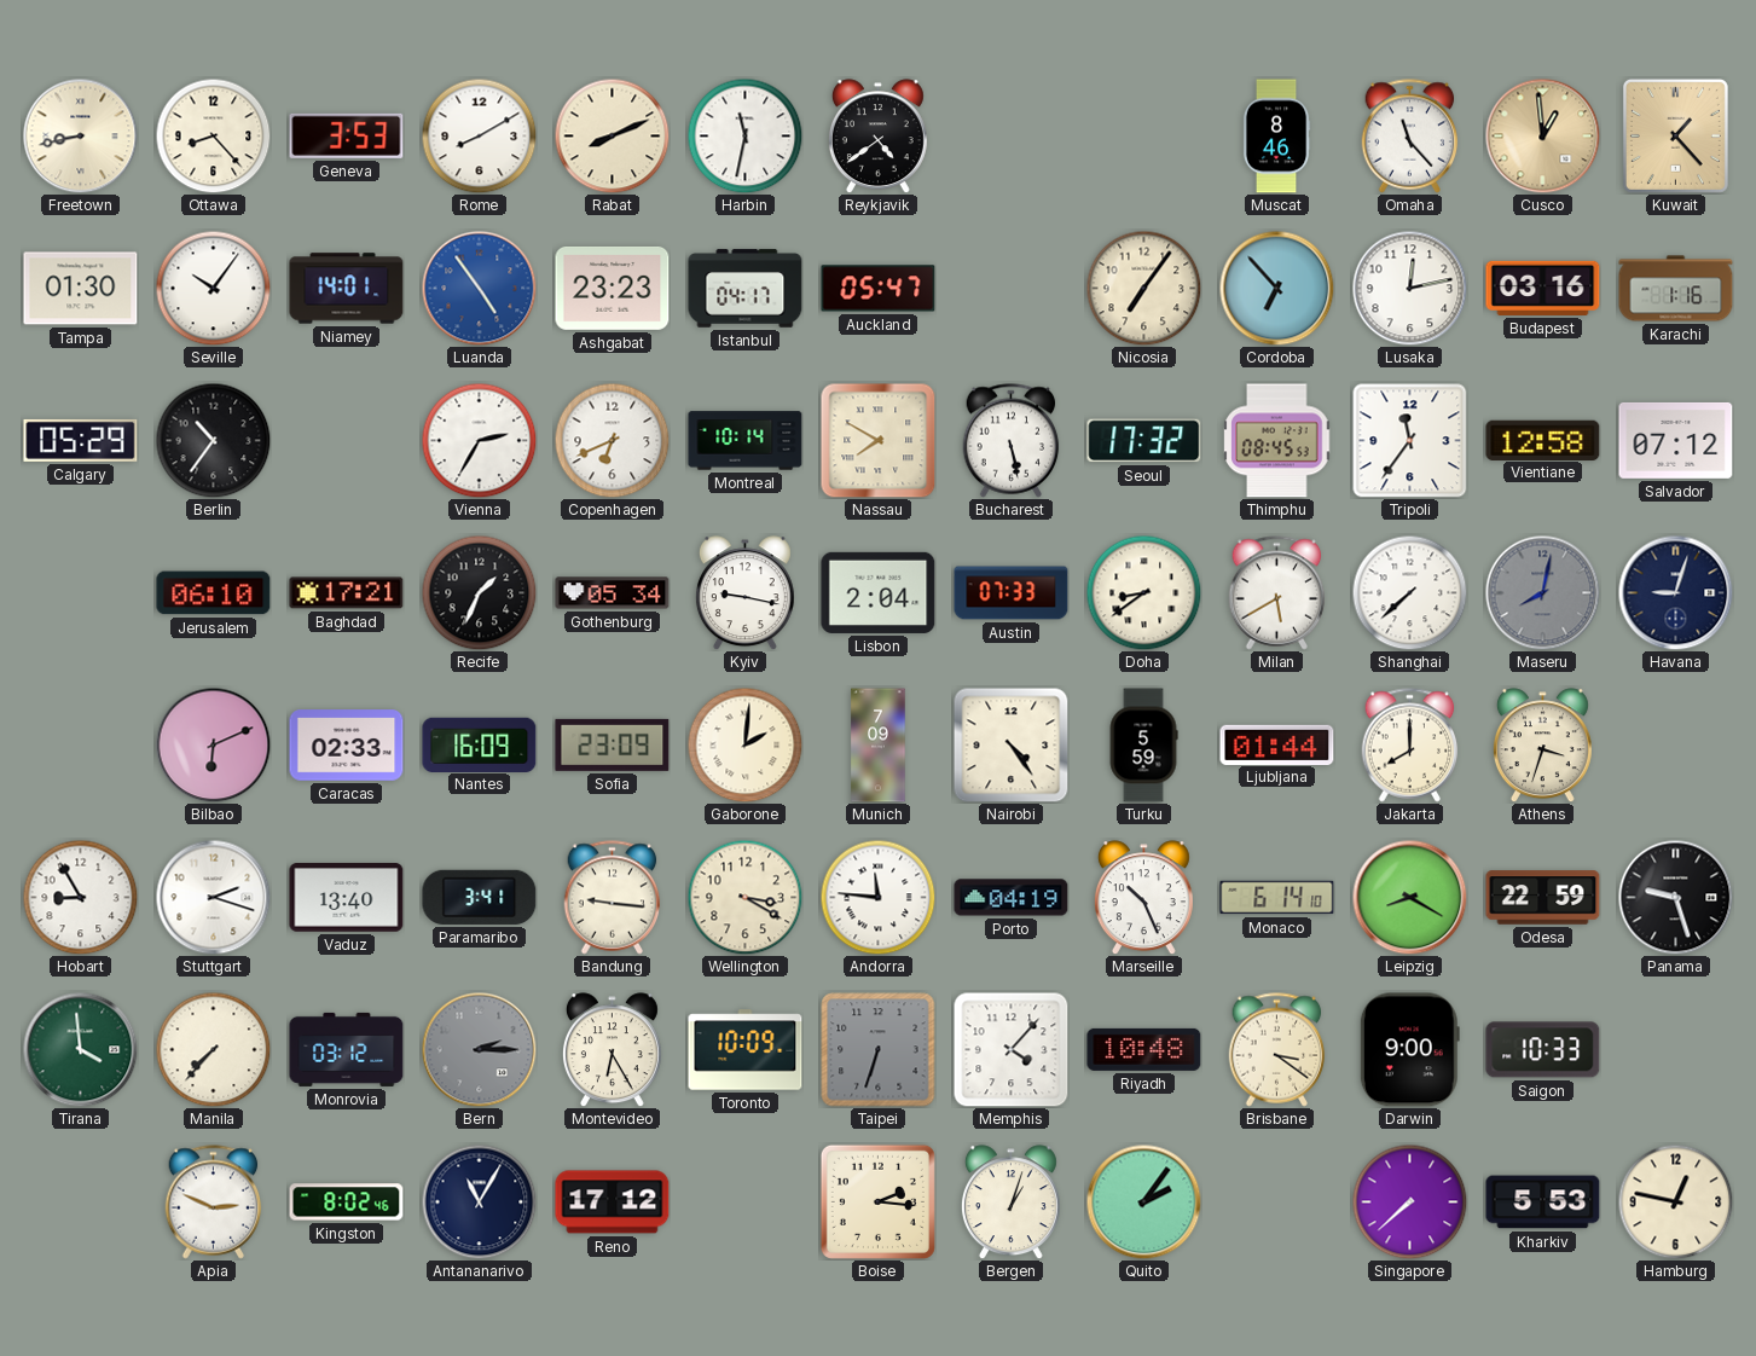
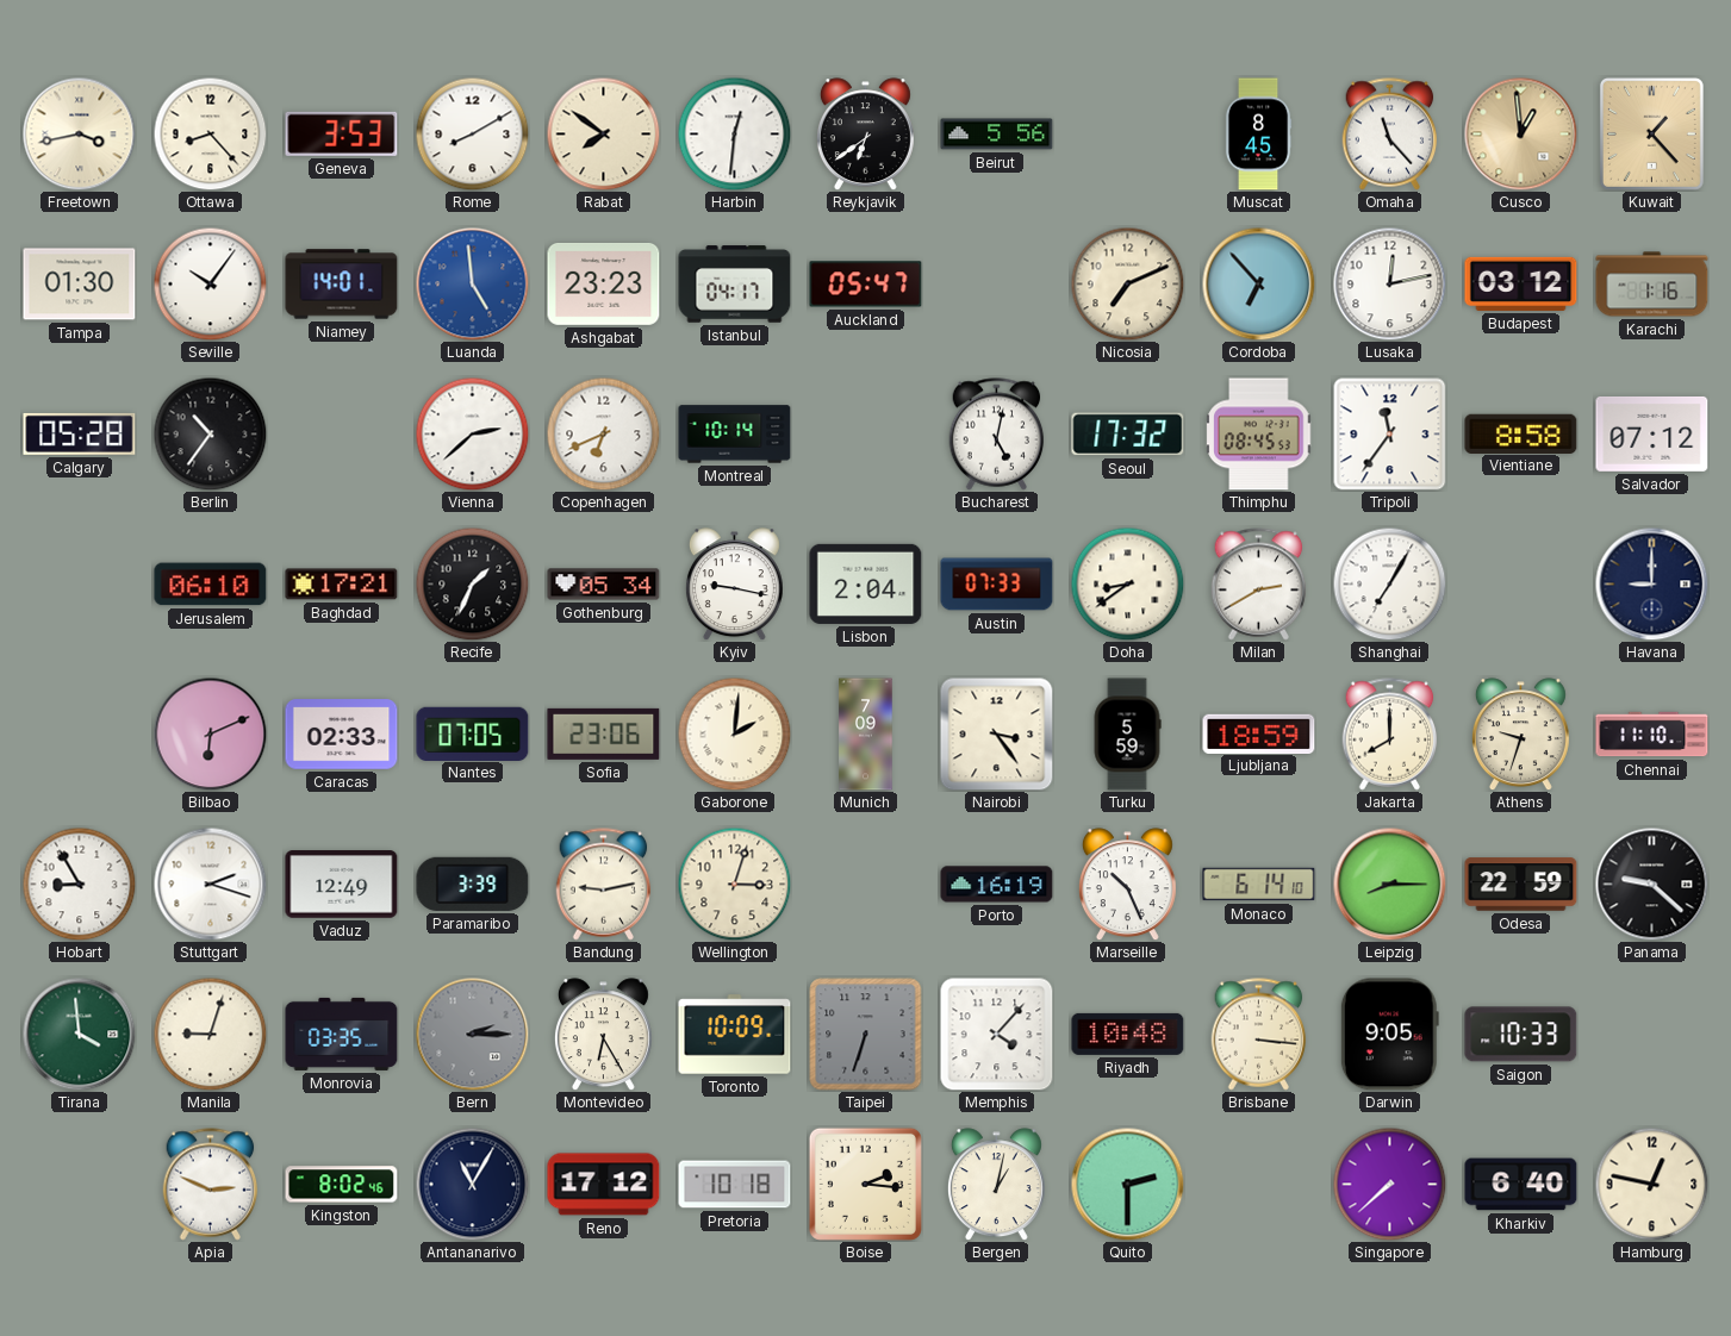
Freetown: 8:43 -> 3:43 (79, 133)
Rabat: 8:11 -> 7:51 (603, 133)
Harbin: 11:32 -> 12:31 (734, 133)
Reykjavik: 4:39 -> 6:39 (865, 135)
Beirut: none -> 5:56 (997, 135)
Muscat: 8:46 -> 8:45 (1258, 135)
Luanda: 4:54 -> 4:59 (472, 283)
Nicosia: 7:06 -> 7:11 (1127, 283)
Budapest: 03:16 -> 03:12 (1521, 283)
Calgary: 05:29 -> 05:28 (80, 433)
Vienna: 2:35 -> 2:38 (472, 433)
Nassau: 7:50 -> none (879, 441)
Bucharest: 5:28 -> 5:02 (997, 435)
Vientiane: 12:58 -> 8:58 (1521, 433)
Milan: 5:40 -> 2:40 (1259, 585)
Shanghai: 7:38 -> 7:05 (1389, 583)
Maseru: 8:02 -> none (1542, 592)
Havana: 9:03 -> 9:00 (1651, 583)
Nantes: 16:09 -> 07:05 (473, 733)
Sofia: 23:09 -> 23:06 (604, 733)
Nairobi: 4:24 -> 3:24 (997, 735)
Ljubljana: 01:44 -> 18:59 (1259, 733)
Athens: 3:33 -> 9:33 (1520, 735)
Chennai: none -> 11:10 (1652, 735)
Vaduz: 13:40 -> 12:49 (342, 885)
Paramaribo: 3:41 -> 3:39 (473, 884)
Bandung: 9:16 -> 9:13 (604, 885)
Wellington: 3:20 -> 3:03 (734, 884)
Andorra: 11:46 -> none (877, 897)
Porto: 04:19 -> 16:19 (997, 885)
Leipzig: 8:20 -> 8:15 (1389, 884)
Panama: 9:27 -> 9:22 (1651, 884)
Manila: 7:37 -> 9:03 (210, 1034)
Monrovia: 03:12 -> 03:35 (342, 1034)
Brisbane: 3:21 -> 3:16 (1259, 1035)
Darwin: 9:00 -> 9:05 (1389, 1035)
Pretoria: none -> 10:18 (735, 1185)
Bergen: 1:03 -> 1:02 (996, 1185)
Quito: 2:06 -> 2:30 (1127, 1184)
Kharkiv: 5:53 -> 6:40 (1521, 1185)
